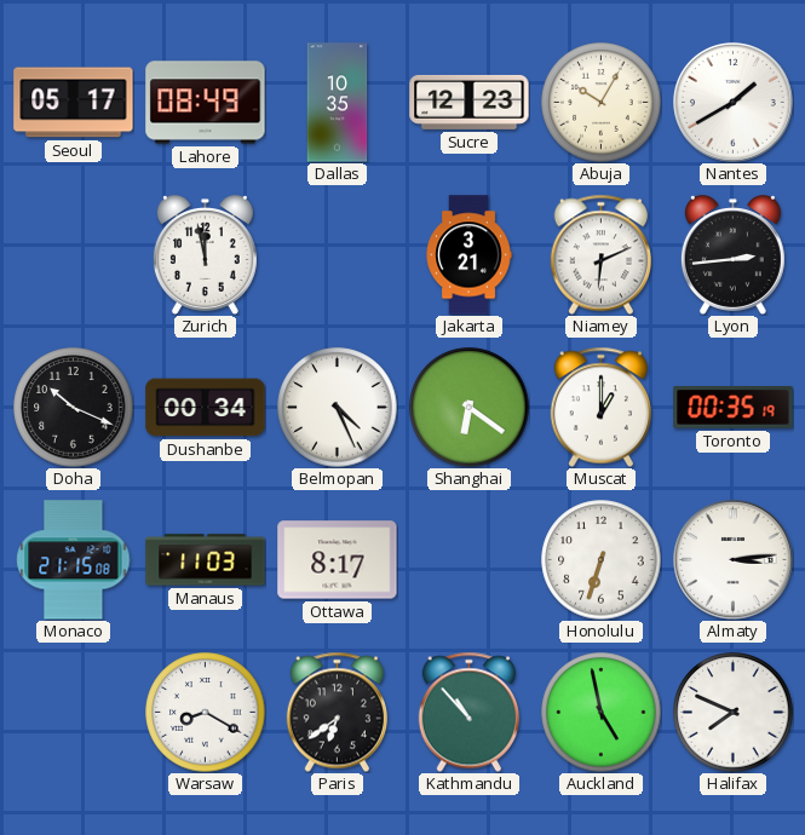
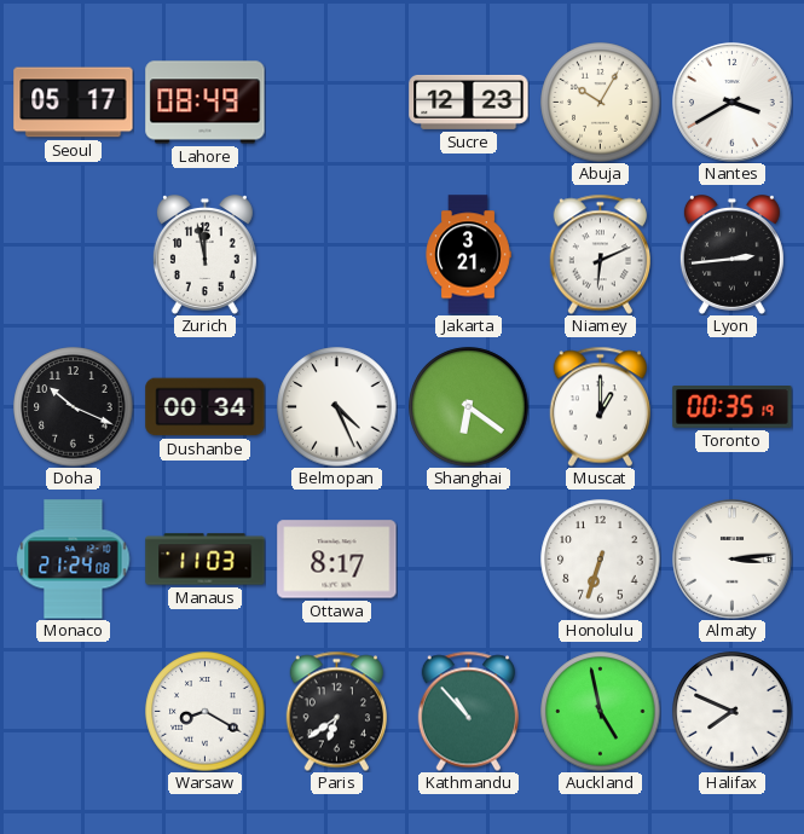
Dallas: 10:35 -> none (338, 103)
Nantes: 1:40 -> 3:40 (733, 103)
Monaco: 21:15 -> 21:24 (74, 560)
